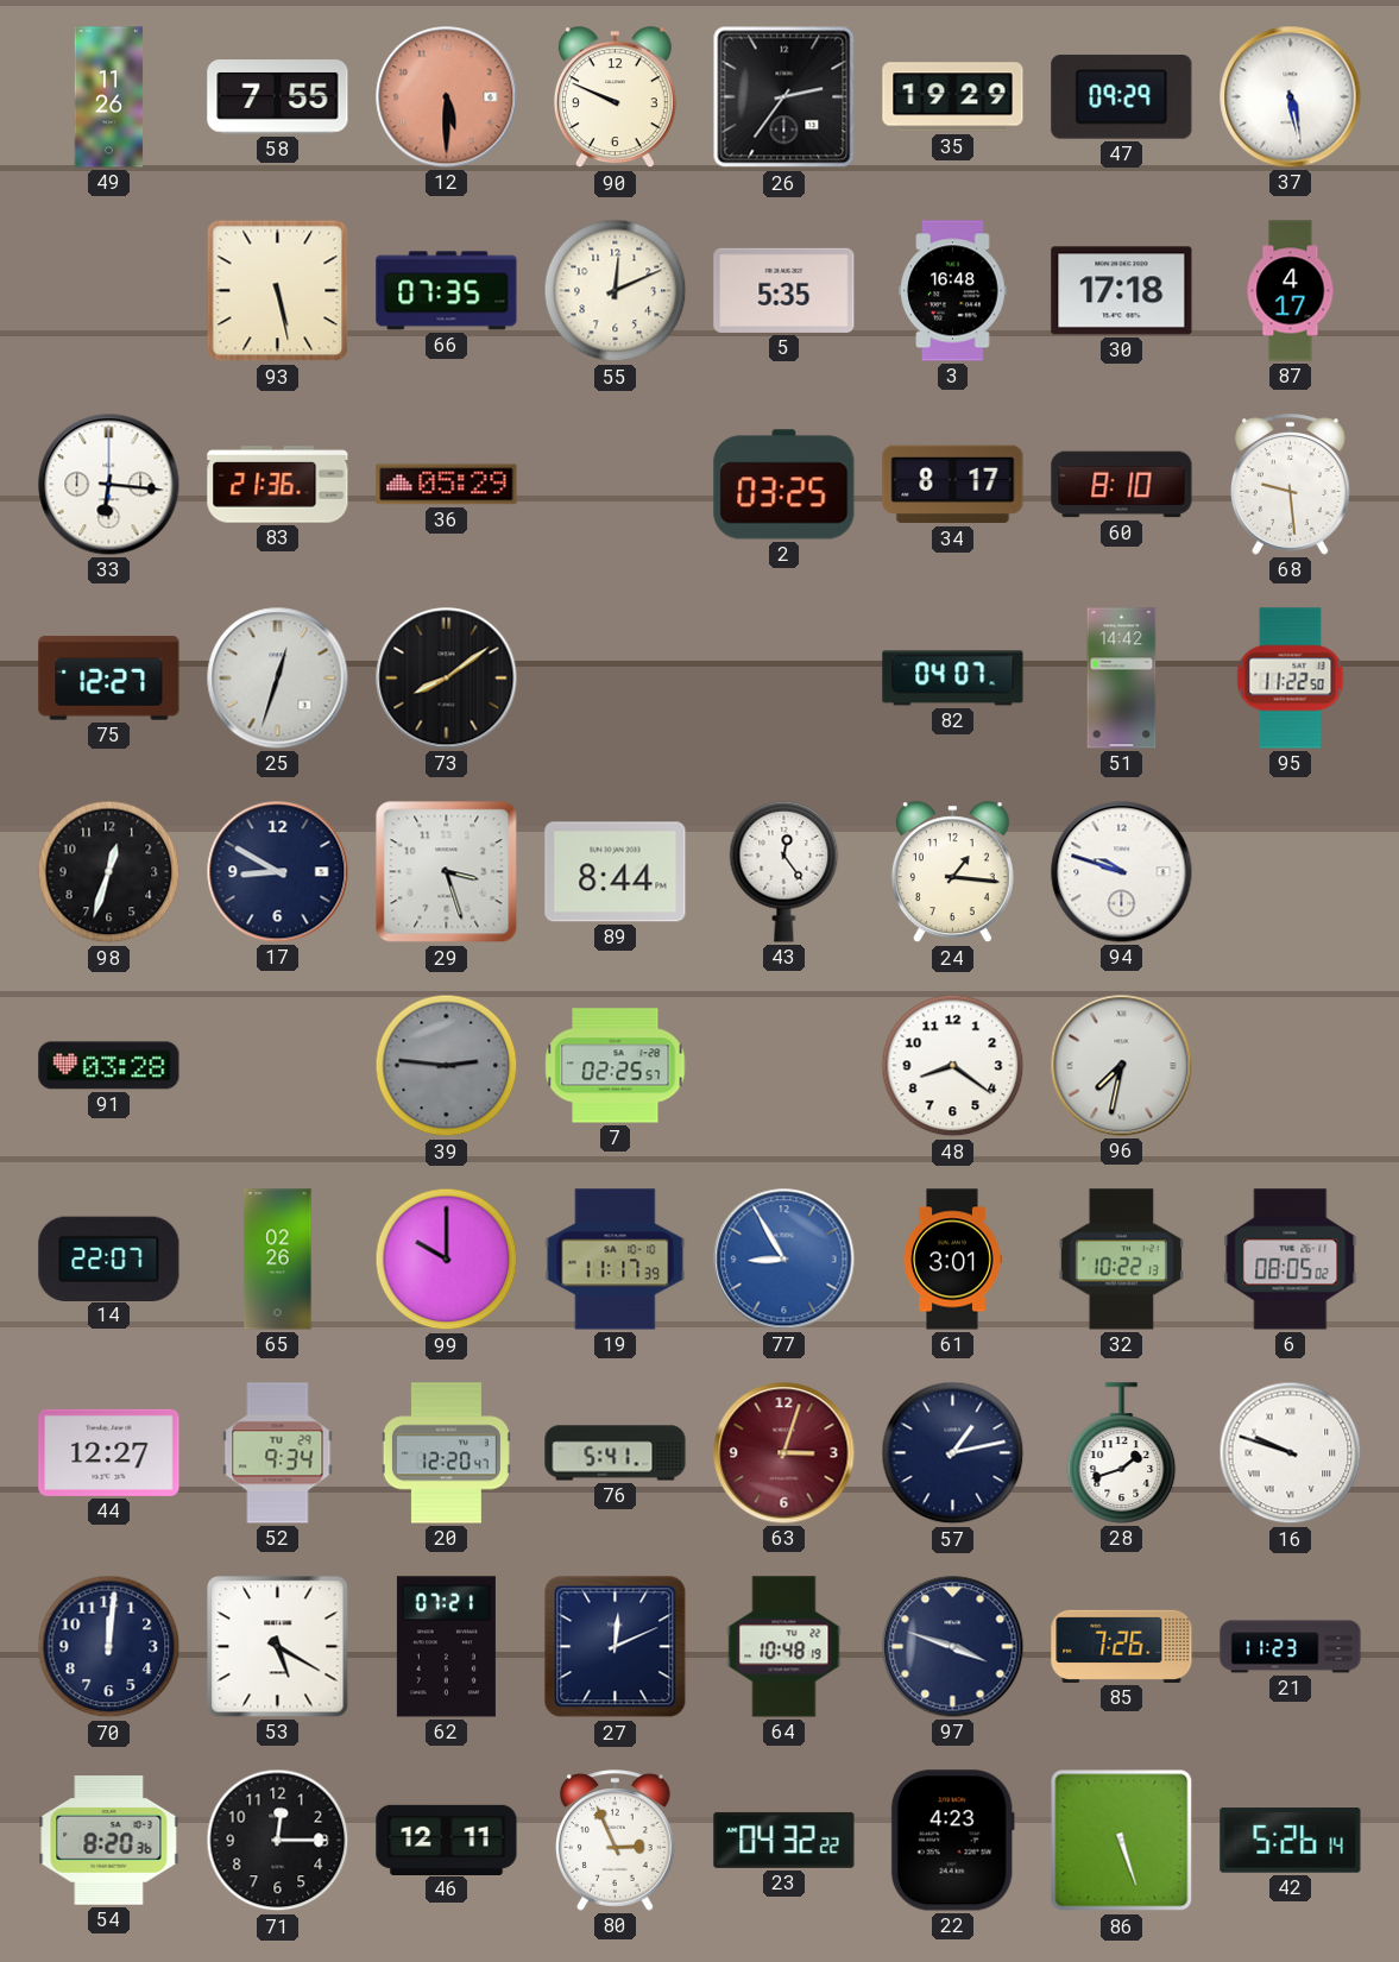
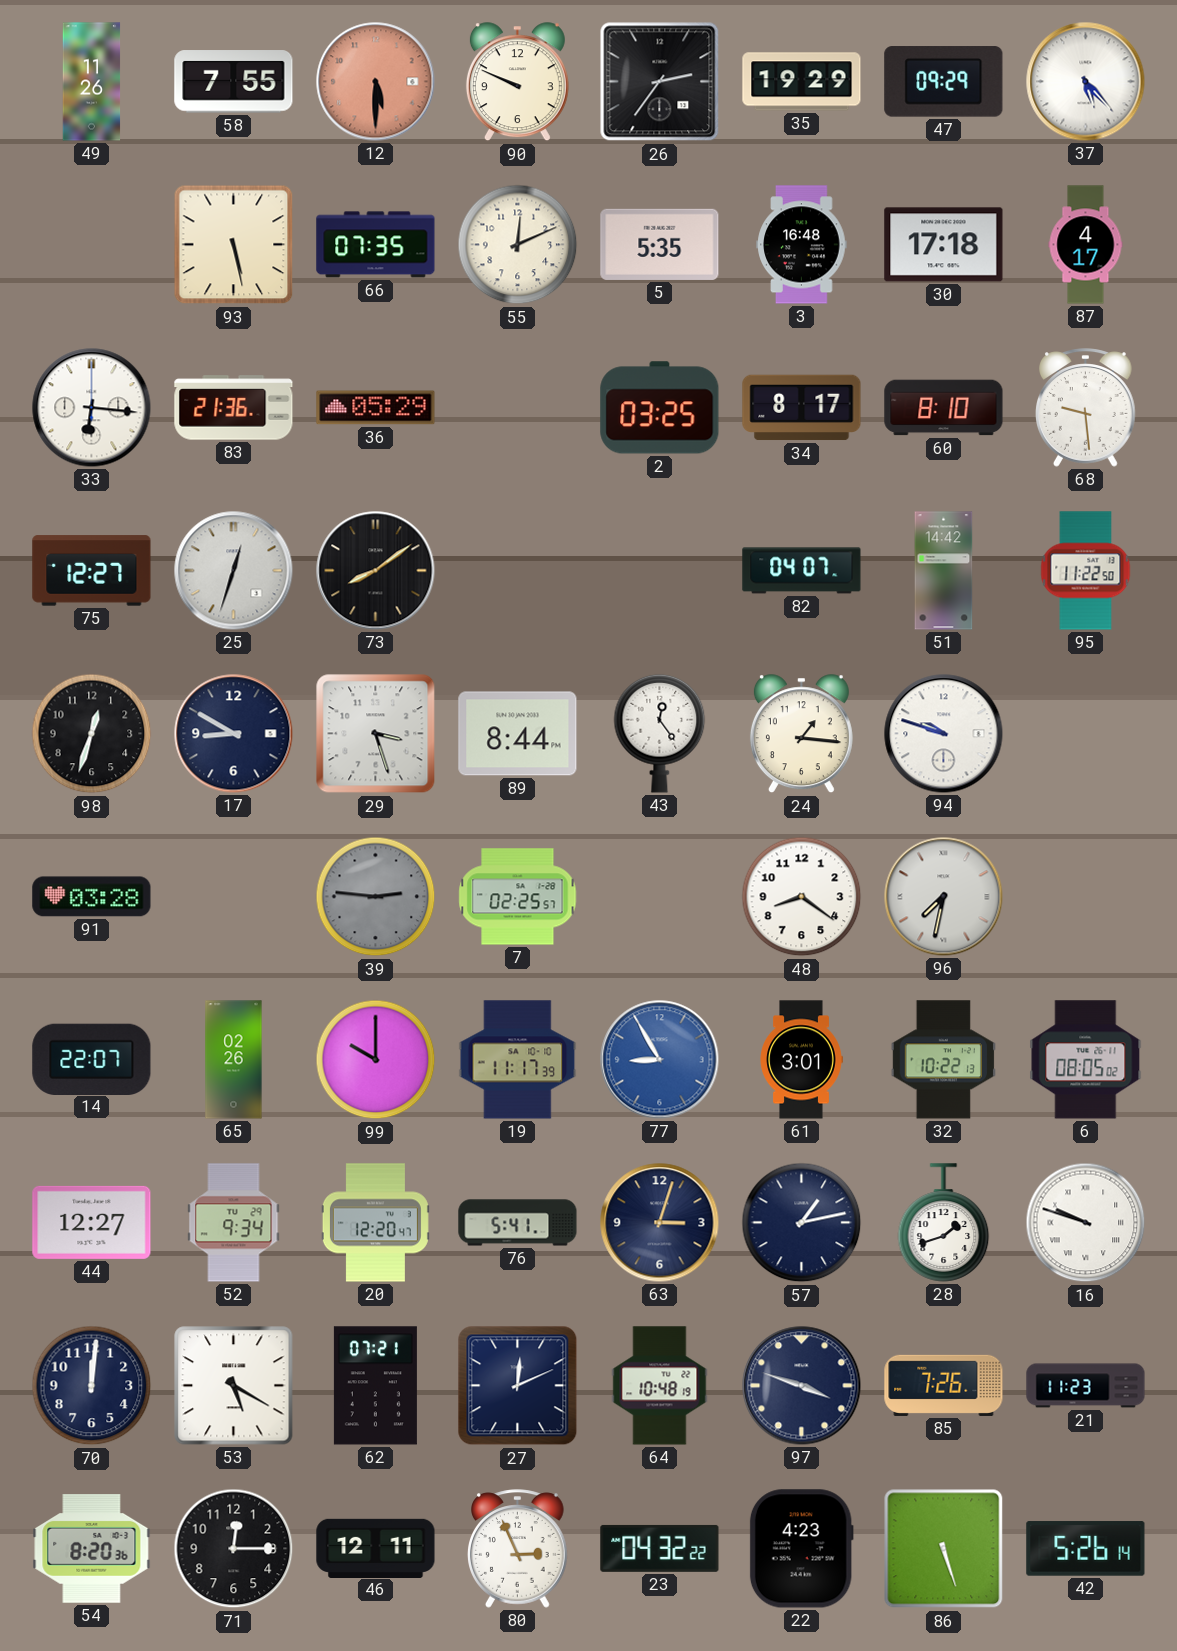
37: 5:28 -> 5:23 (1086, 82)
63 dial: burgundy -> navy (660, 1223)
